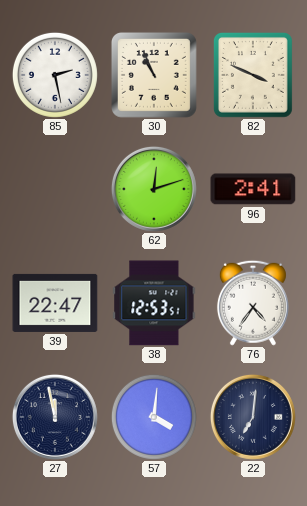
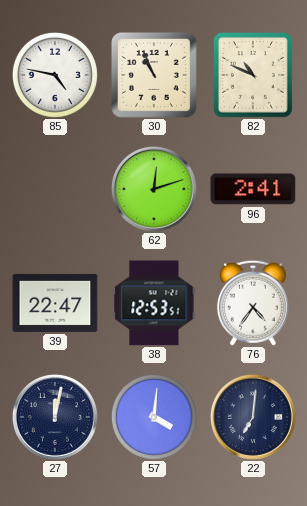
85: 2:28 -> 4:47 (55, 75)
82: 3:49 -> 10:49 (253, 76)
27: 11:58 -> 12:02 (55, 417)
